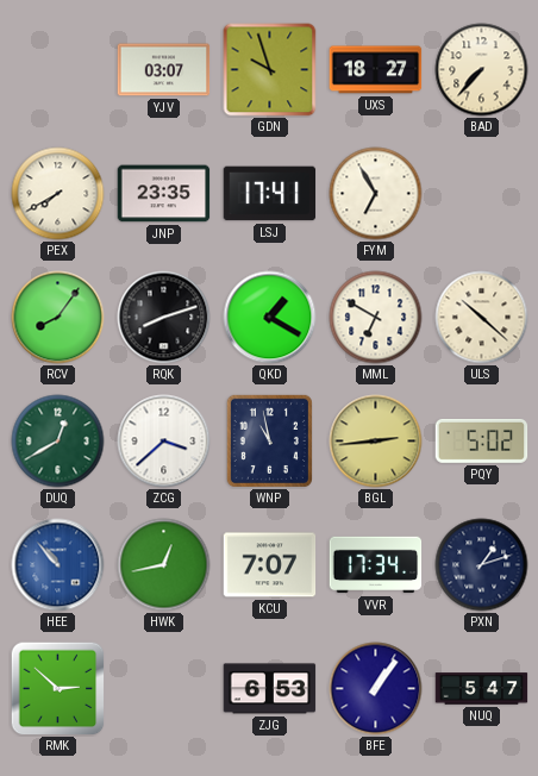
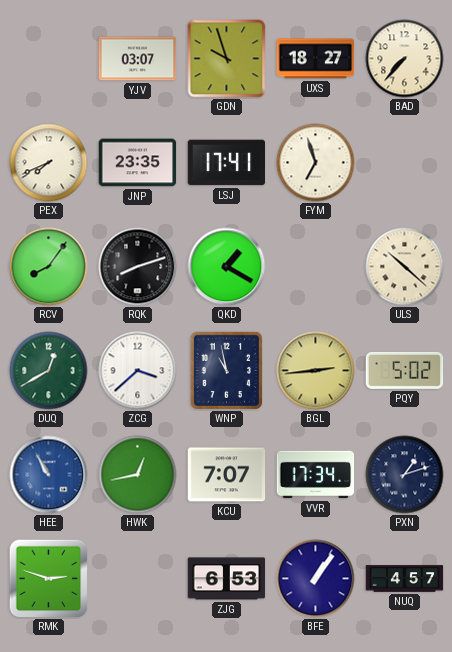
PEX: 7:40 -> 7:41 (49, 163)
FYM: 6:55 -> 6:57 (316, 163)
MML: 6:50 -> none (376, 318)
HEE: 10:53 -> 10:55 (49, 475)
RMK: 2:52 -> 2:48 (49, 579)
NUQ: 5:47 -> 4:57 (405, 579)
